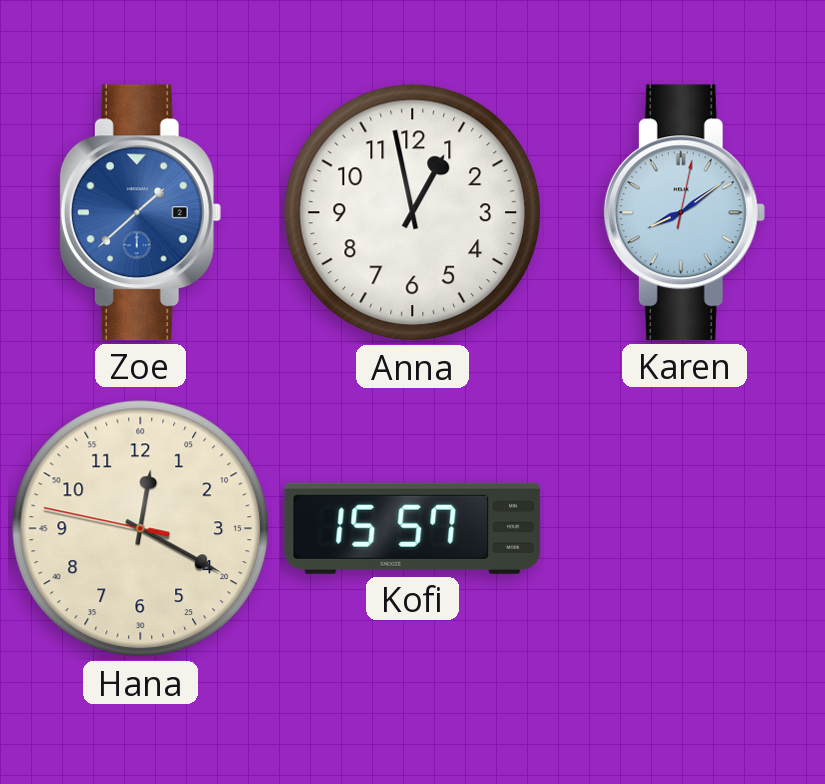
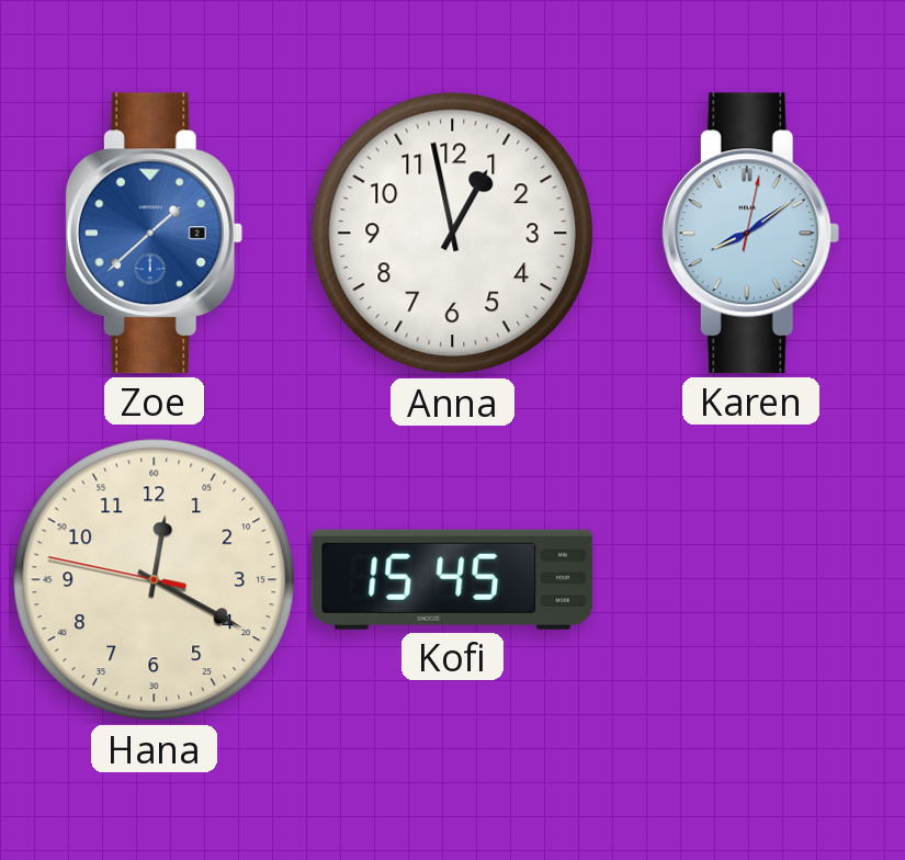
Kofi: 15:57 -> 15:45 (453, 579)
